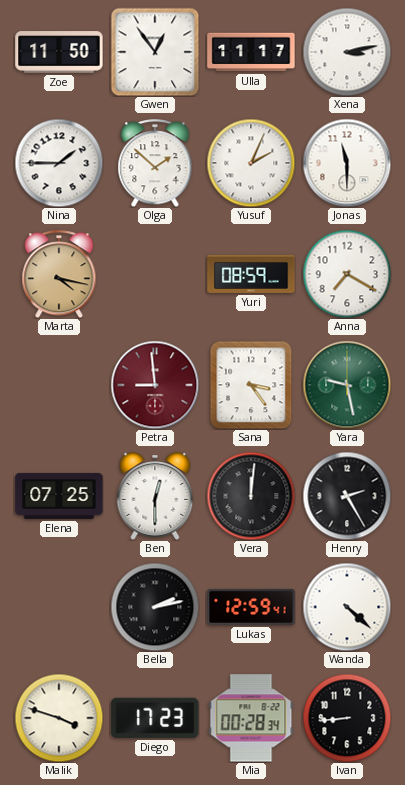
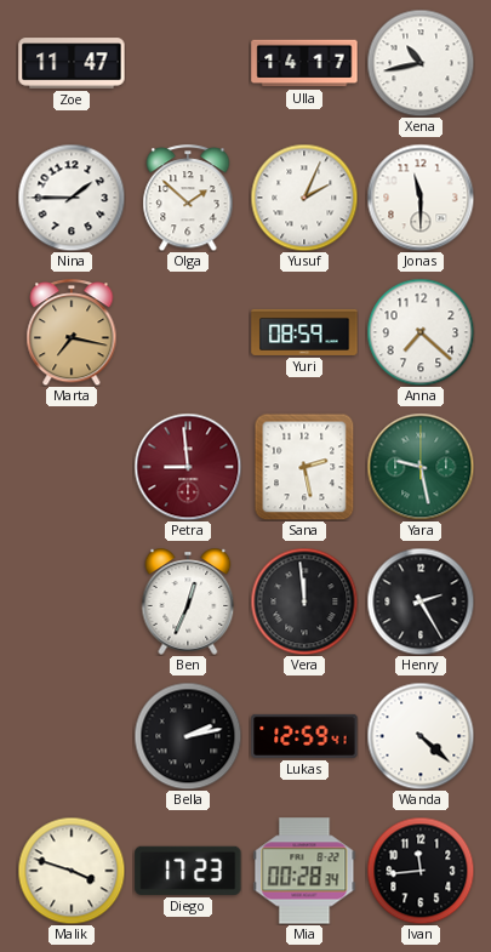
Zoe: 11:50 -> 11:47 (72, 63)
Gwen: 12:54 -> none (155, 52)
Ulla: 11:17 -> 14:17 (304, 63)
Xena: 3:13 -> 10:43 (421, 63)
Marta: 4:17 -> 7:17 (72, 332)
Anna: 7:20 -> 7:22 (421, 332)
Sana: 3:24 -> 2:28 (304, 467)
Elena: 07:25 -> none (59, 496)
Ben: 12:30 -> 12:34 (188, 602)
Vera: 12:01 -> 11:59 (304, 602)
Ivan: 8:44 -> 11:44 (421, 871)
